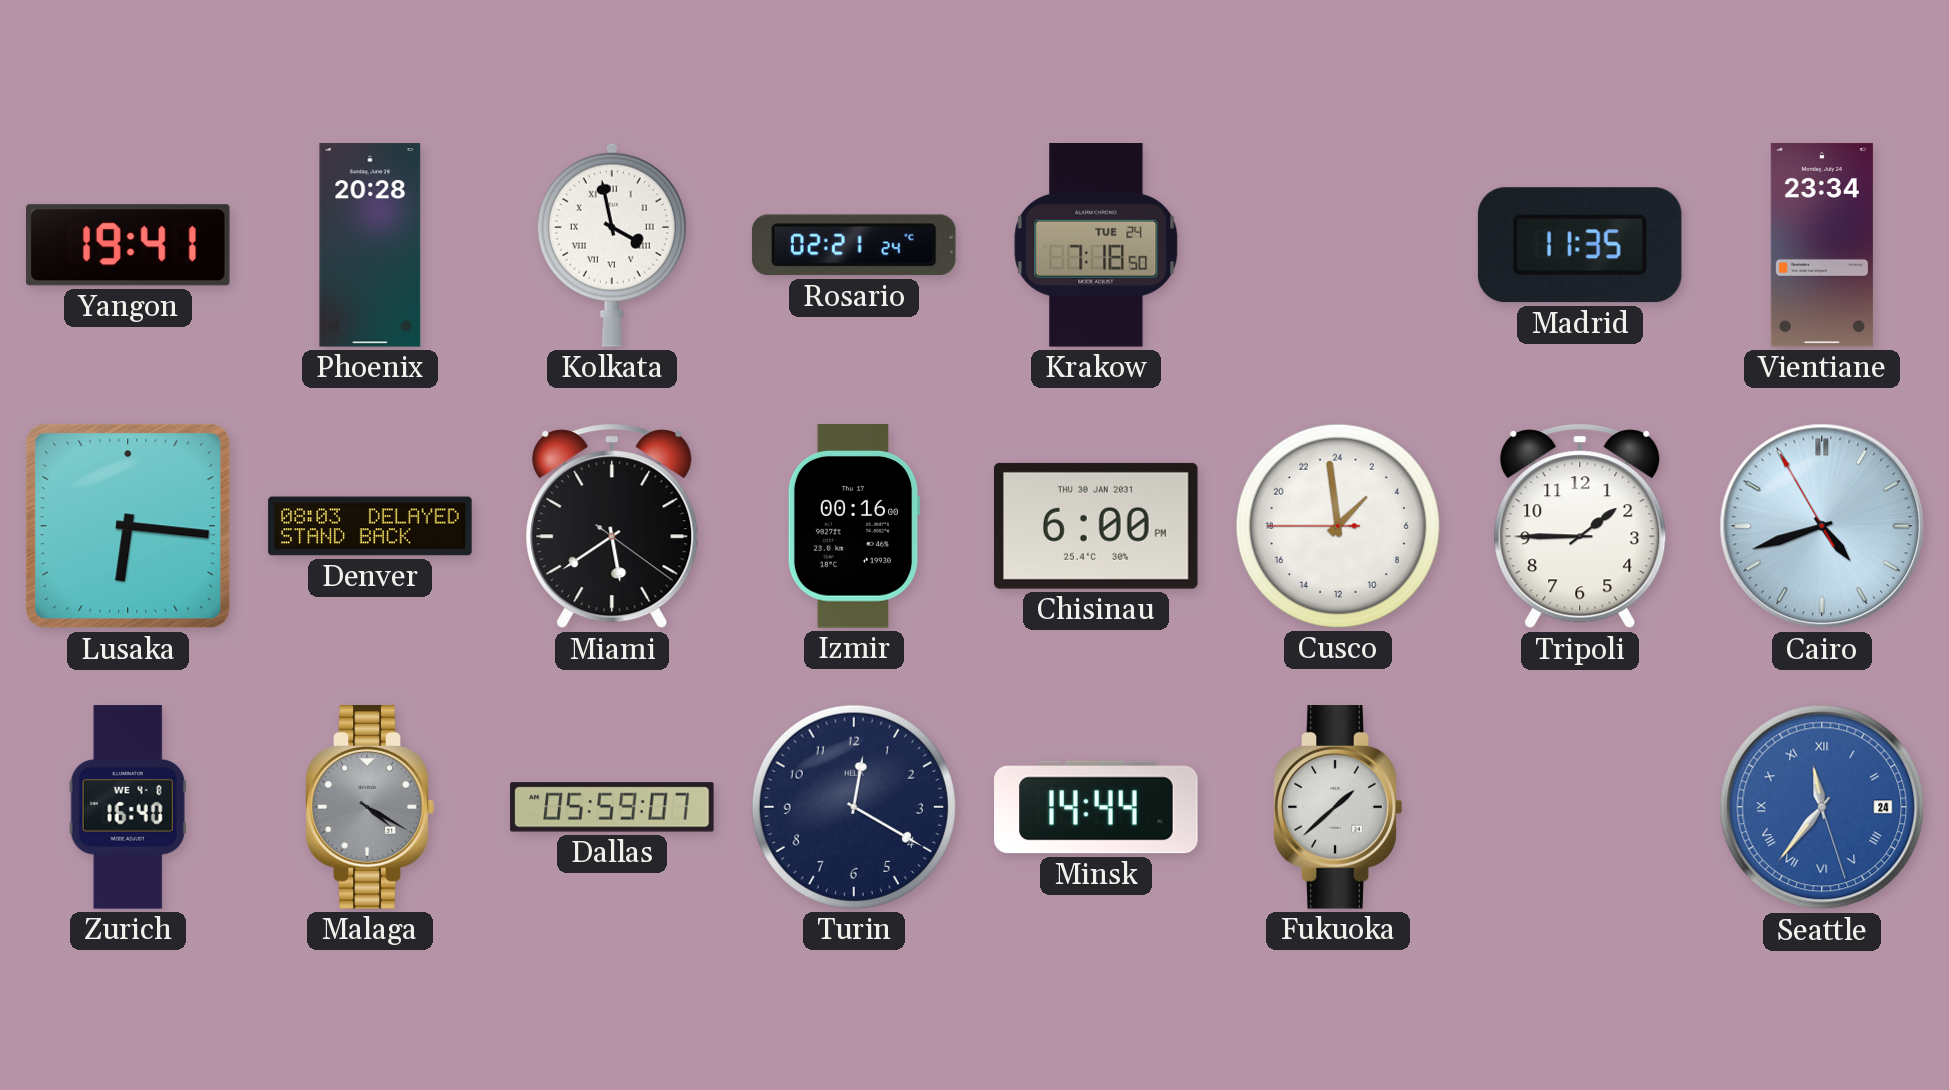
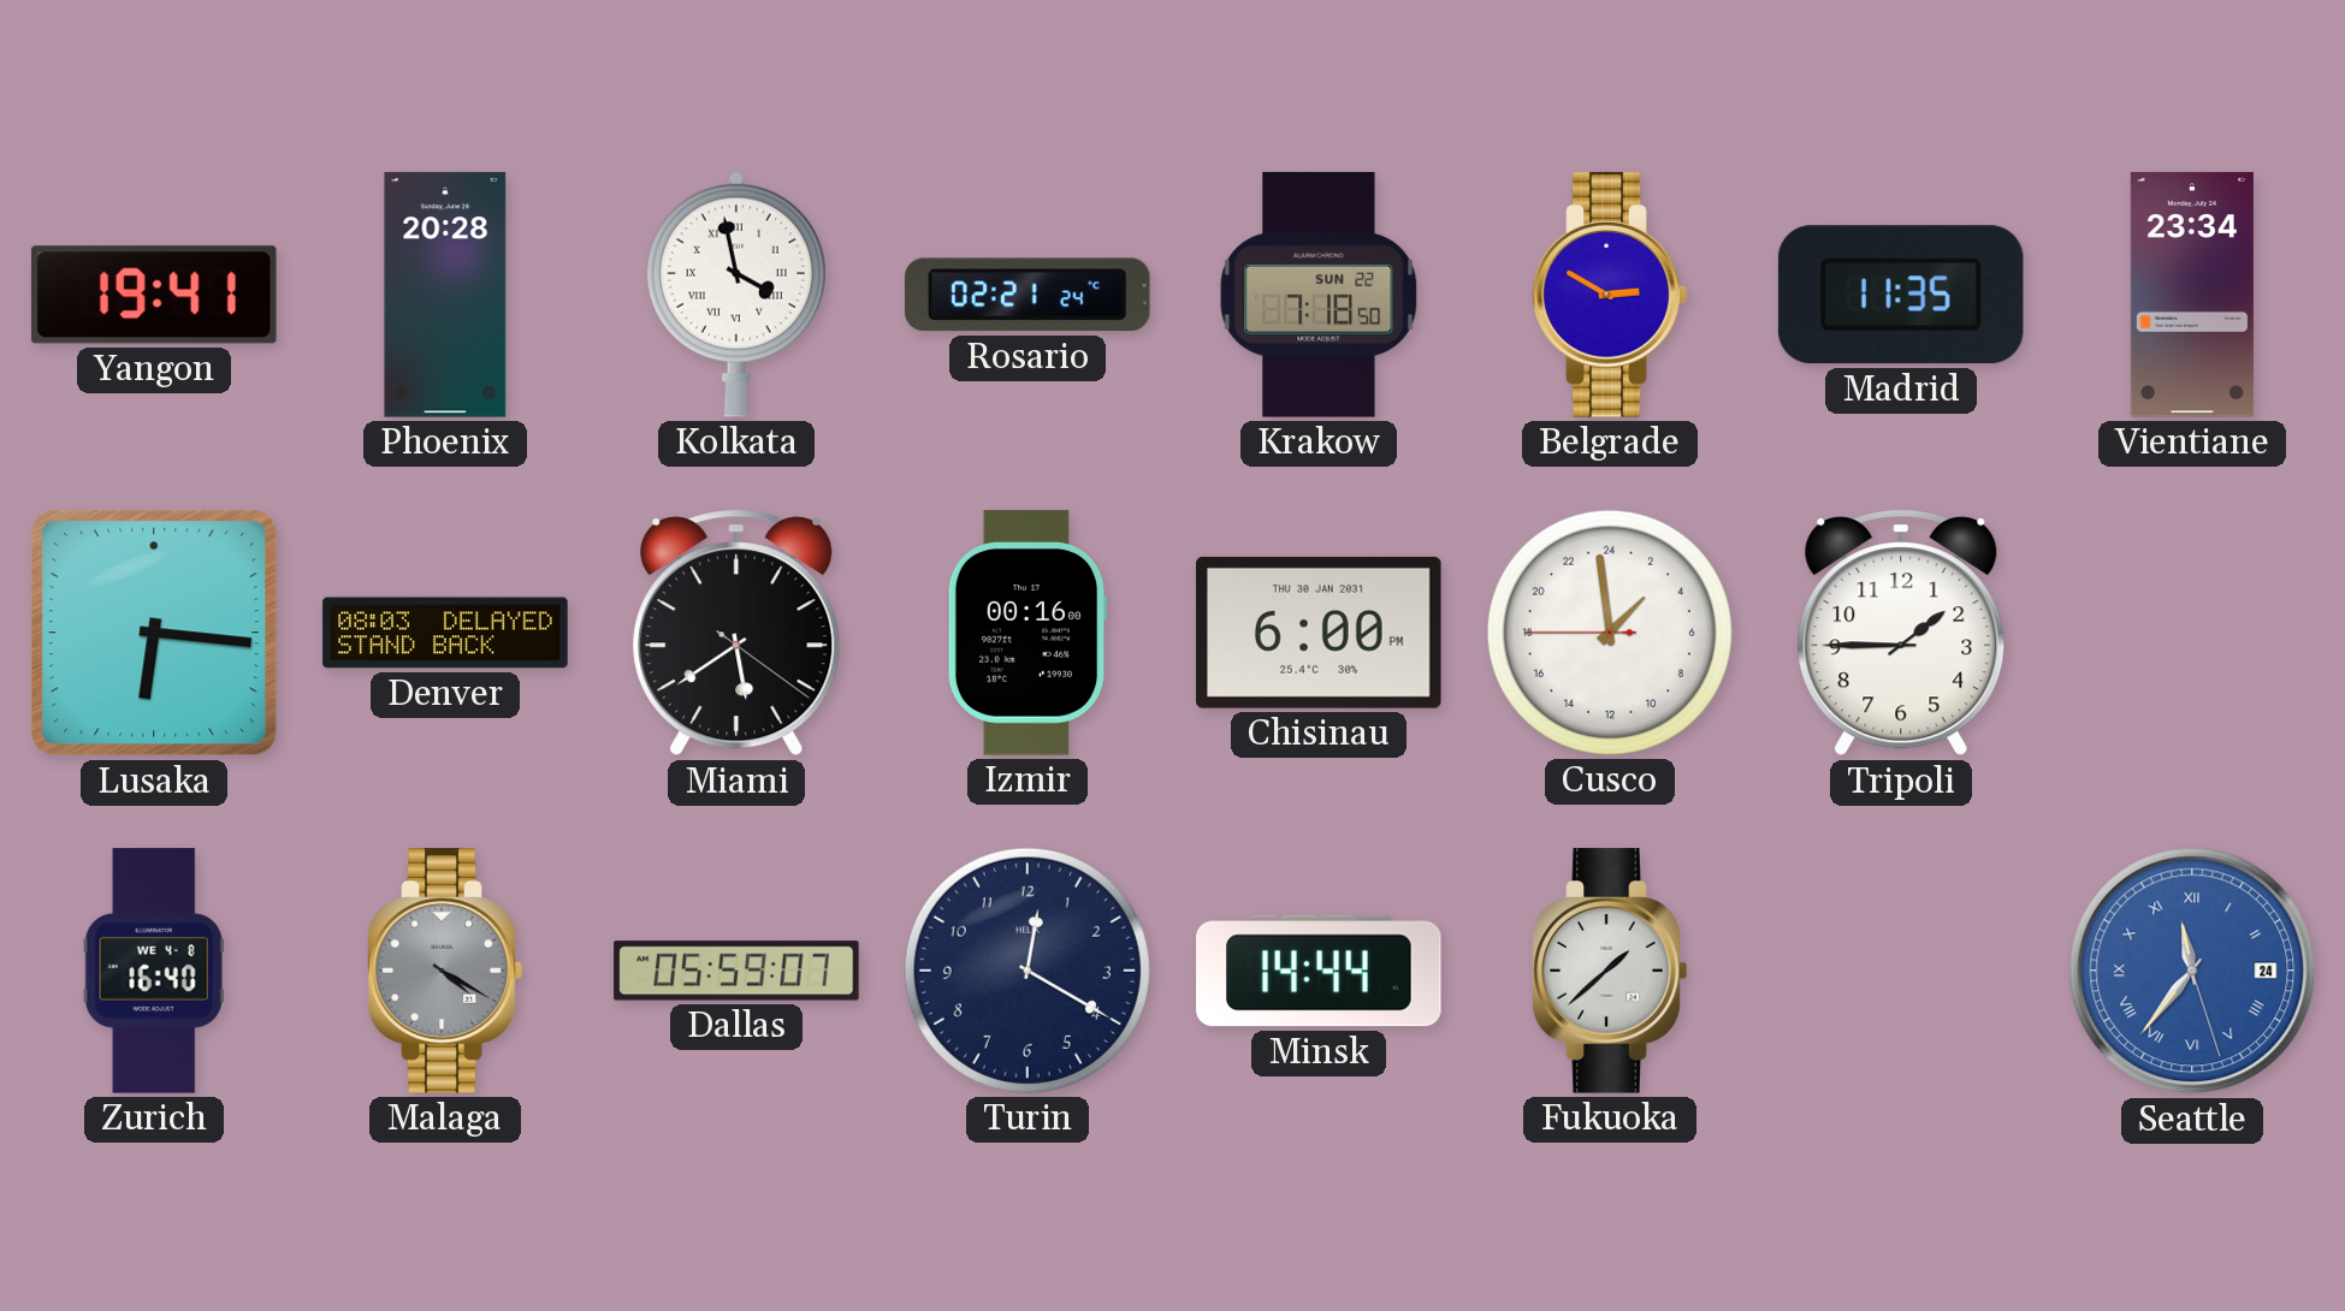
Krakow date: TUE 24 -> SUN 22 (1319, 295)
Belgrade: none -> 2:50 (1610, 295)
Cairo: 4:41 -> none (1822, 526)
